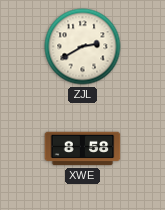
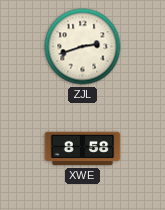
ZJL: 2:40 -> 2:42 (83, 47)
